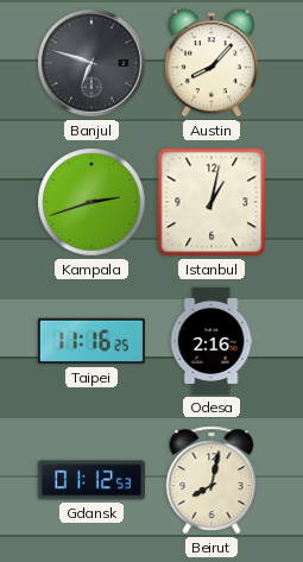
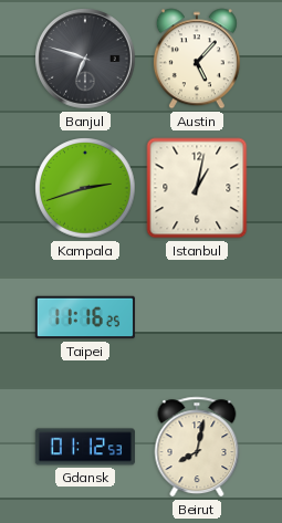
Austin: 8:07 -> 5:07 (197, 59)
Odesa: 2:16 -> none (212, 341)
